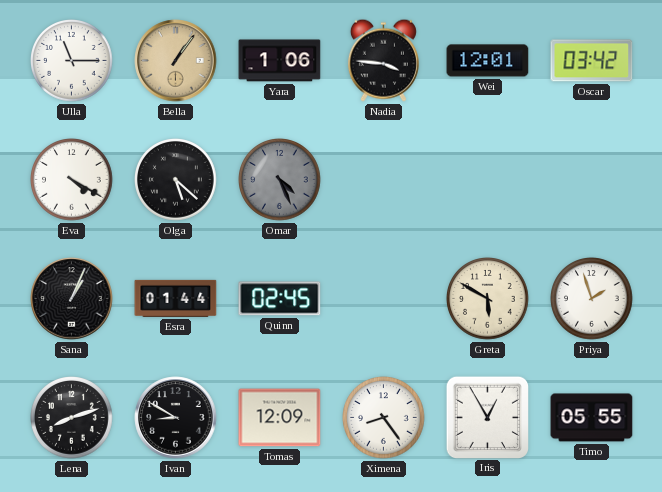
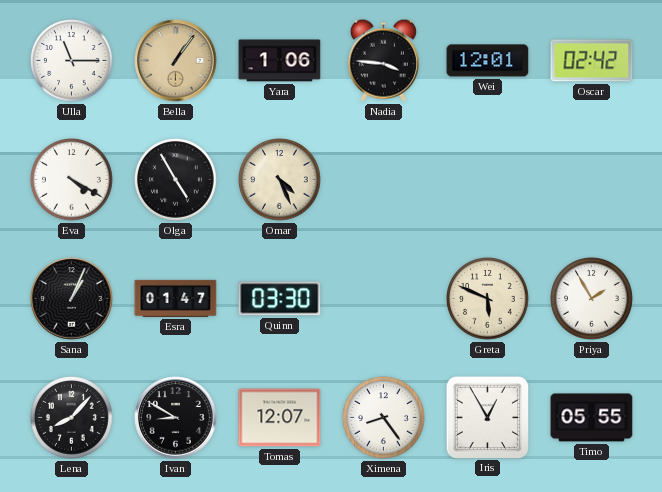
Oscar: 03:42 -> 02:42 (592, 61)
Olga: 5:22 -> 4:55 (176, 180)
Omar dial: grey -> cream (280, 180)
Esra: 01:44 -> 01:47 (176, 298)
Quinn: 02:45 -> 03:30 (280, 299)
Greta: 5:50 -> 5:49 (488, 299)
Priya: 1:57 -> 1:55 (592, 299)
Lena: 8:12 -> 8:07 (72, 418)
Tomas: 12:09 -> 12:07 (280, 418)
